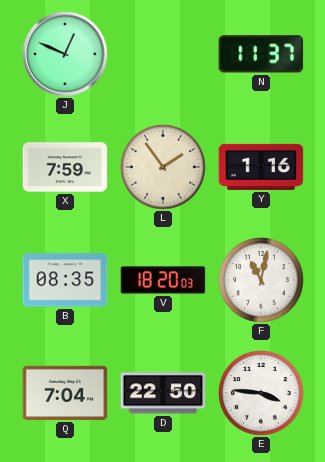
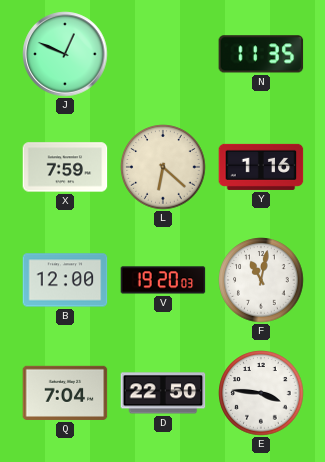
N: 11:37 -> 11:35 (261, 54)
L: 1:54 -> 6:22 (163, 167)
B: 08:35 -> 12:00 (65, 280)
V: 18:20 -> 19:20 (163, 280)
